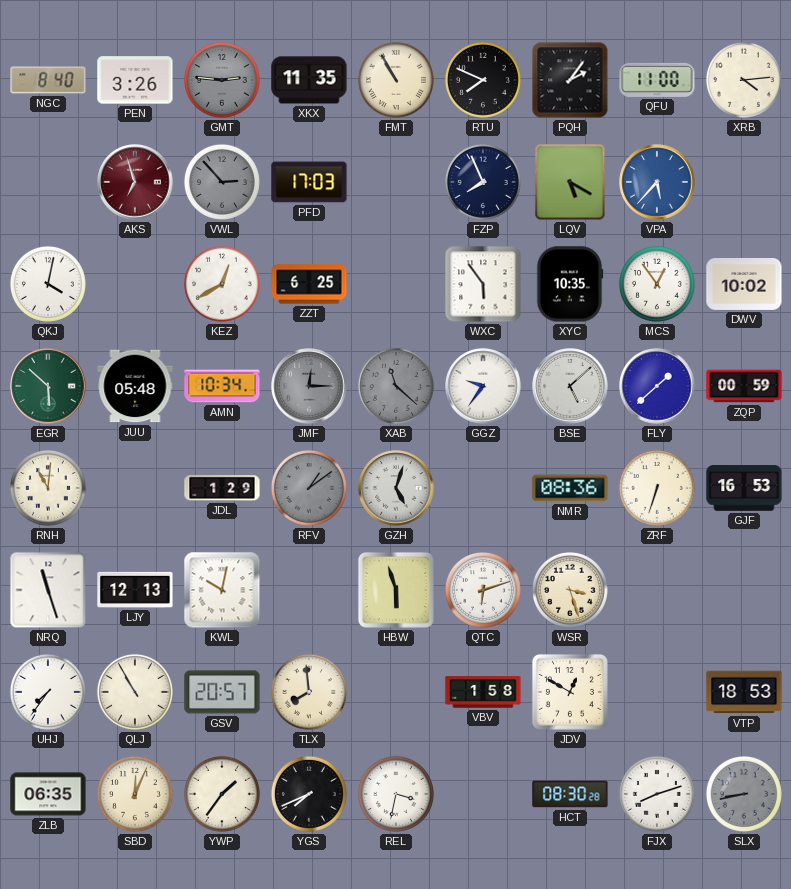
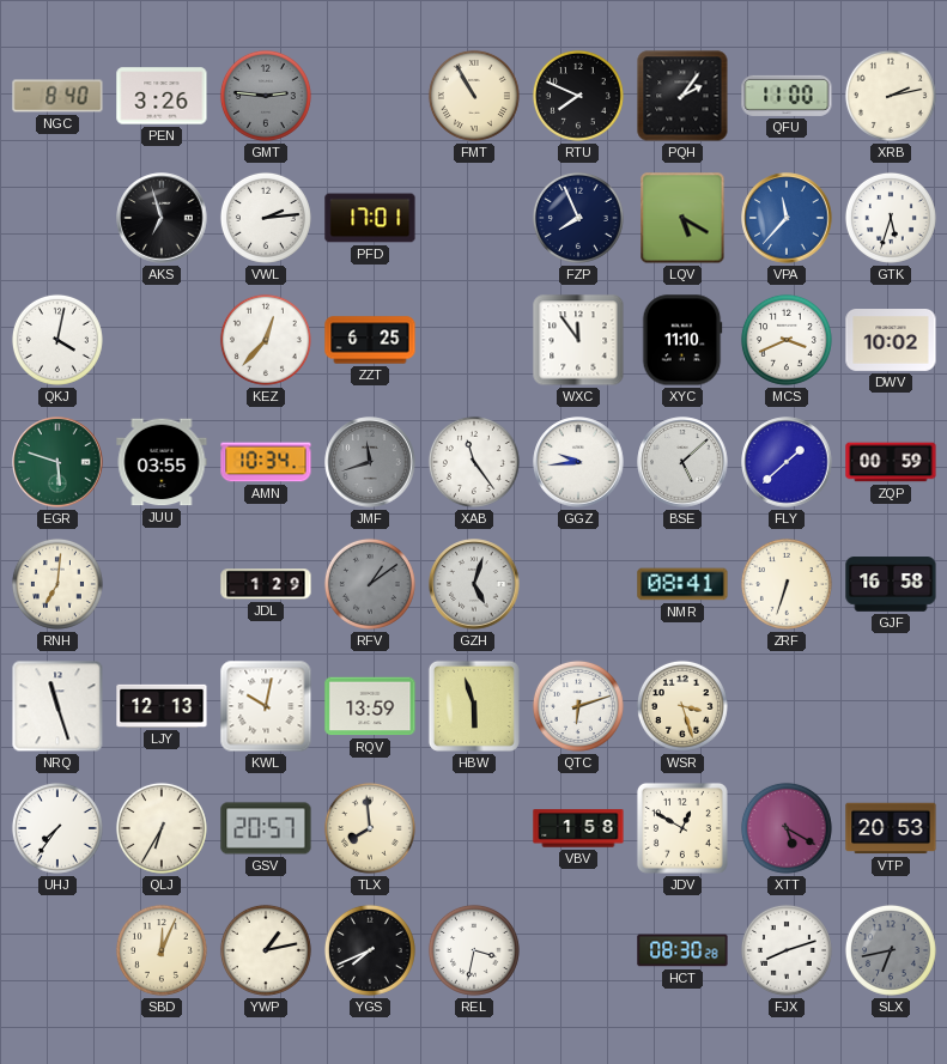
XKX: 11:35 -> none (309, 80)
XRB: 4:14 -> 2:13 (891, 96)
AKS dial: burgundy -> black (162, 218)
VWL: 2:53 -> 2:14 (266, 218)
VWL dial: grey -> white (266, 218)
PFD: 17:03 -> 17:01 (370, 218)
VPA: 5:37 -> 11:37 (787, 218)
GTK: none -> 5:33 (891, 218)
KEZ: 12:40 -> 12:37 (266, 340)
WXC: 5:54 -> 11:54 (578, 340)
XYC: 10:35 -> 11:10 (682, 340)
MCS: 12:54 -> 3:41 (787, 340)
EGR: 5:52 -> 5:48 (57, 462)
JUU: 05:48 -> 03:55 (162, 462)
JMF: 12:15 -> 11:42 (370, 462)
XAB: 11:22 -> 11:24 (474, 462)
XAB dial: grey -> white (474, 462)
GGZ: 9:36 -> 9:44 (578, 462)
RNH: 11:01 -> 7:01 (57, 584)
NMR: 08:36 -> 08:41 (682, 584)
GJF: 16:53 -> 16:58 (891, 584)
RQV: none -> 13:59 (370, 706)
QLJ: 10:55 -> 6:35 (162, 828)
XTT: none -> 5:20 (787, 828)
VTP: 18:53 -> 20:53 (891, 828)
ZLB: 06:35 -> none (48, 794)
YWP: 1:36 -> 1:13 (266, 950)
SLX: 8:43 -> 6:43 (891, 950)
